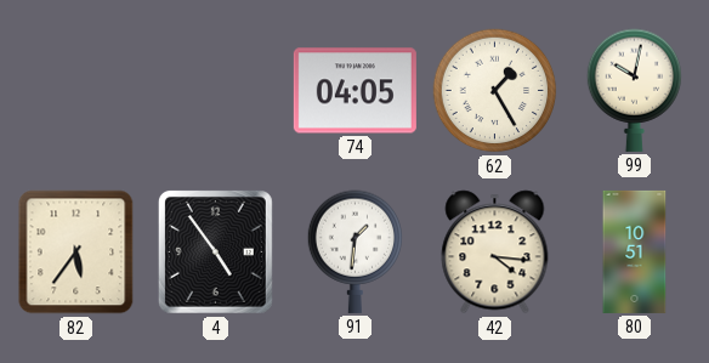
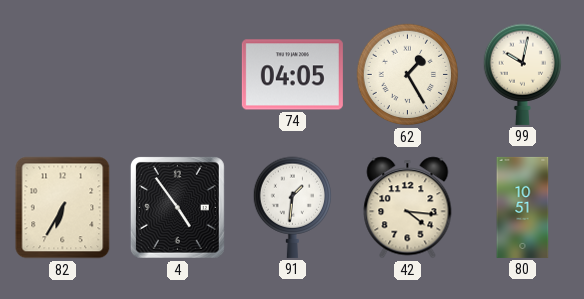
82: 5:36 -> 6:35 (63, 208)
